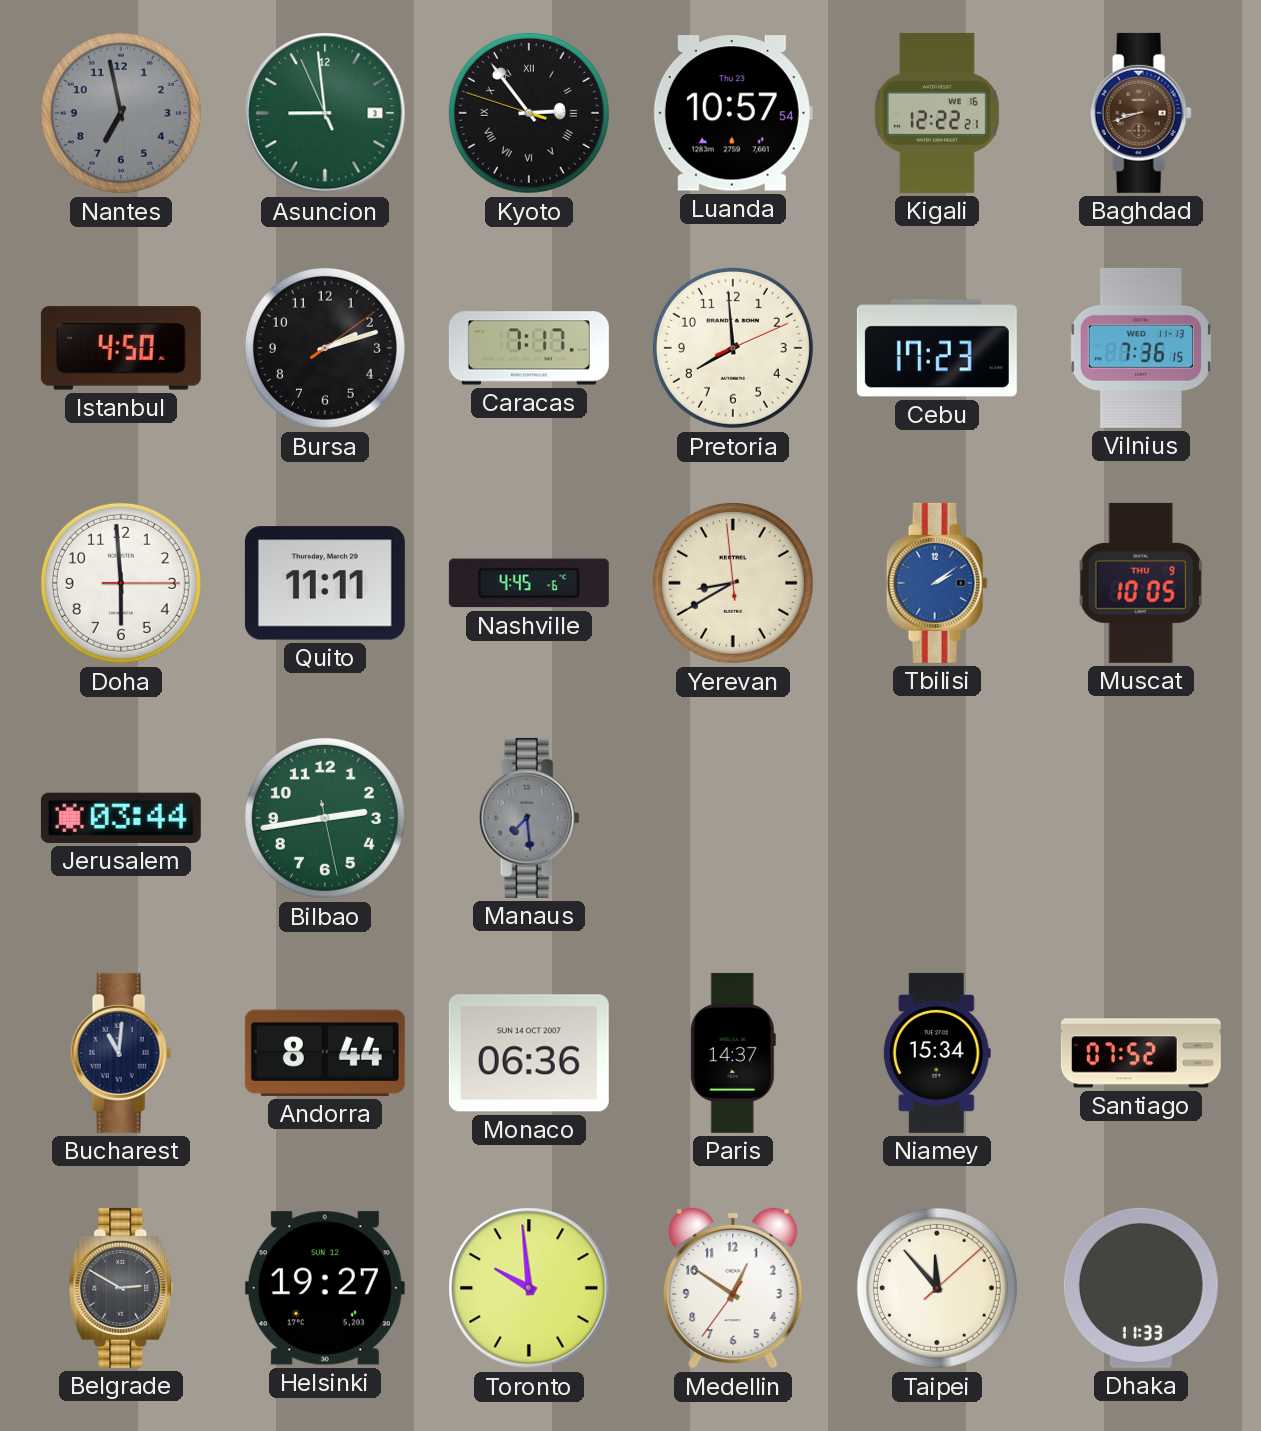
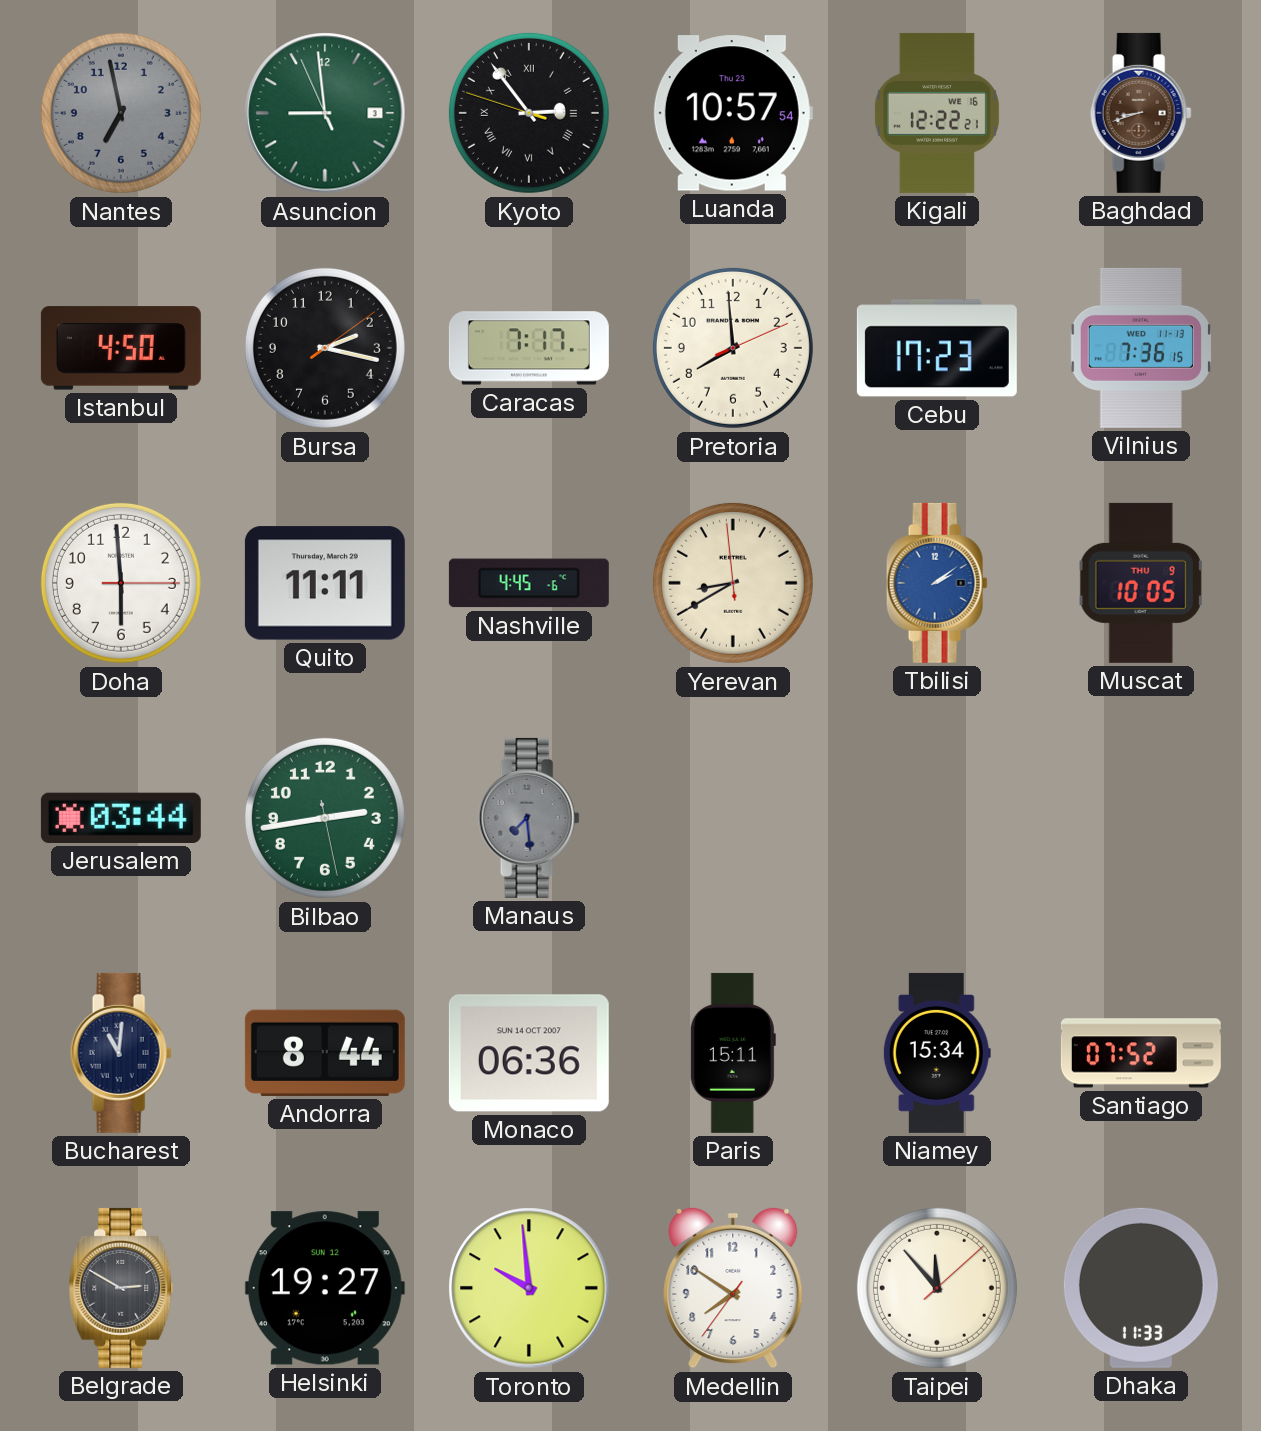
Bursa: 2:12 -> 2:17 (325, 348)
Paris: 14:37 -> 15:11 (733, 1053)
Medellin: 12:50 -> 7:50 (733, 1288)
